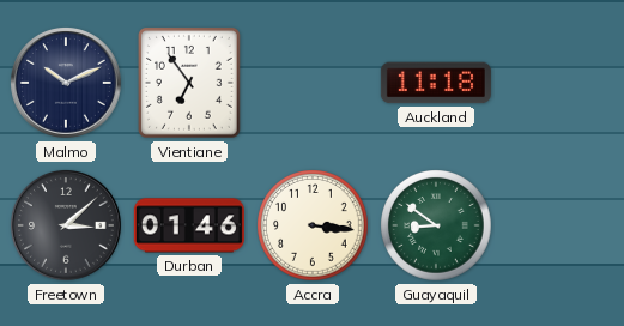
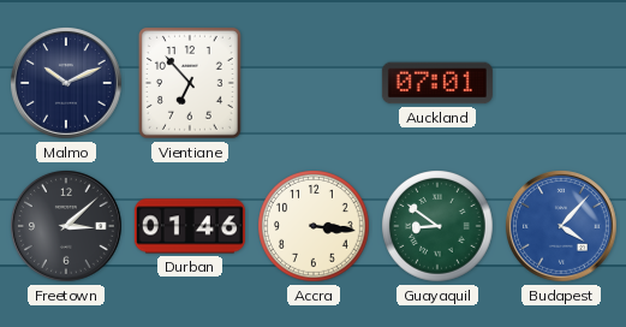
Vientiane: 6:54 -> 6:53 (190, 83)
Auckland: 11:18 -> 07:01 (437, 83)
Budapest: none -> 4:07 (561, 226)
